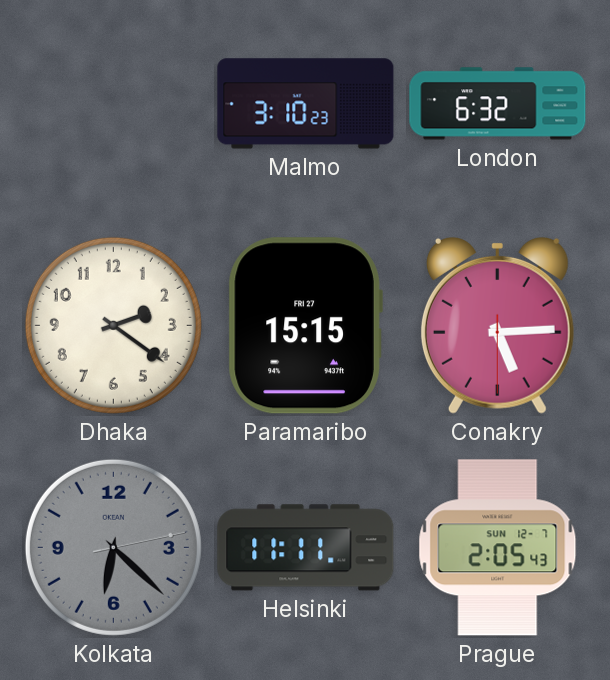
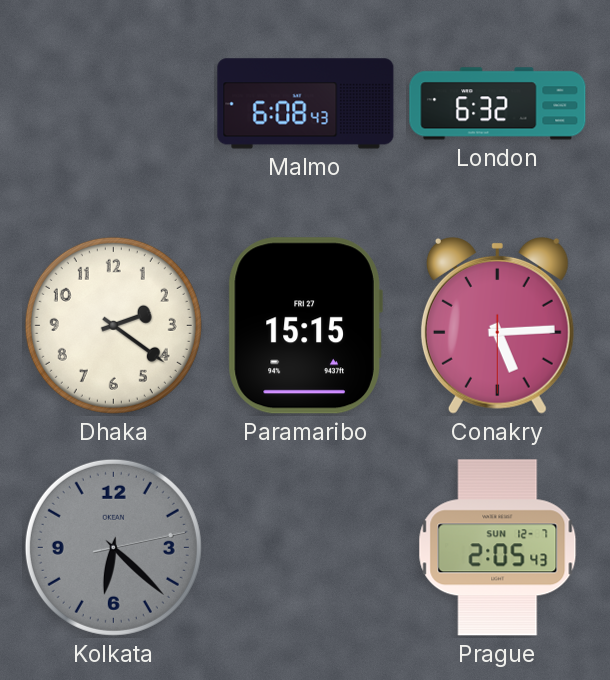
Malmo: 3:10 -> 6:08 (306, 104)
Helsinki: 11:11 -> none (306, 548)
